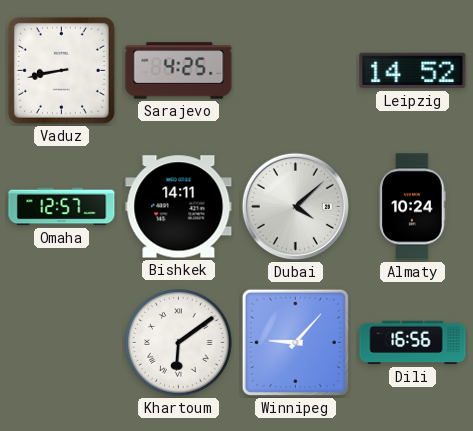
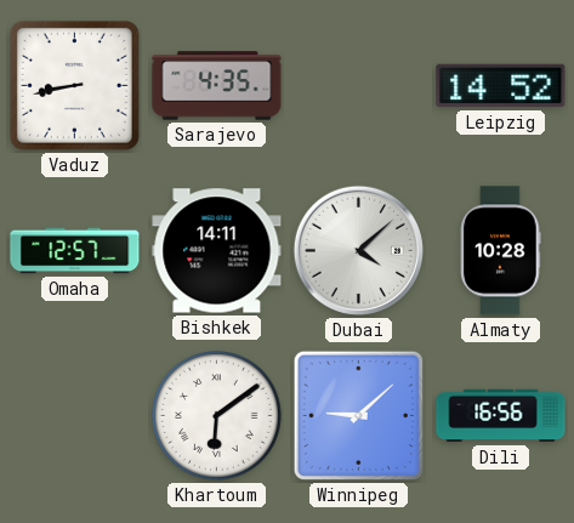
Sarajevo: 4:25 -> 4:35 (217, 86)
Almaty: 10:24 -> 10:28 (501, 251)
Winnipeg: 9:07 -> 9:08 (358, 415)
